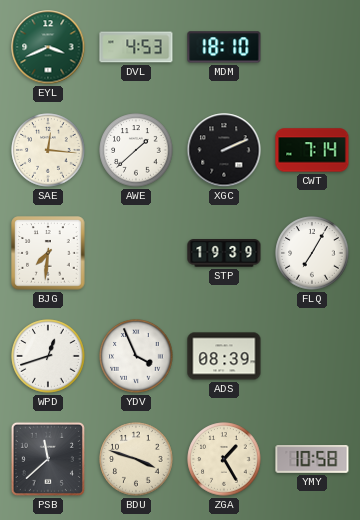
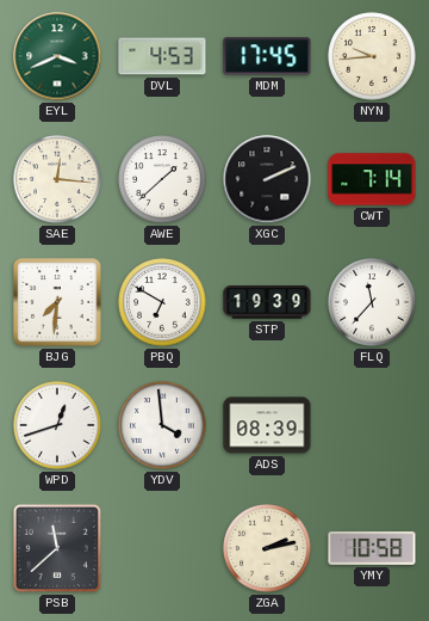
MDM: 18:10 -> 17:45 (267, 56)
NYN: none -> 9:44 (372, 56)
PBQ: none -> 6:50 (162, 302)
FLQ: 7:05 -> 11:37 (372, 302)
YDV: 3:56 -> 3:59 (162, 425)
BDU: 3:48 -> none (136, 459)
ZGA: 1:25 -> 2:13 (267, 548)
